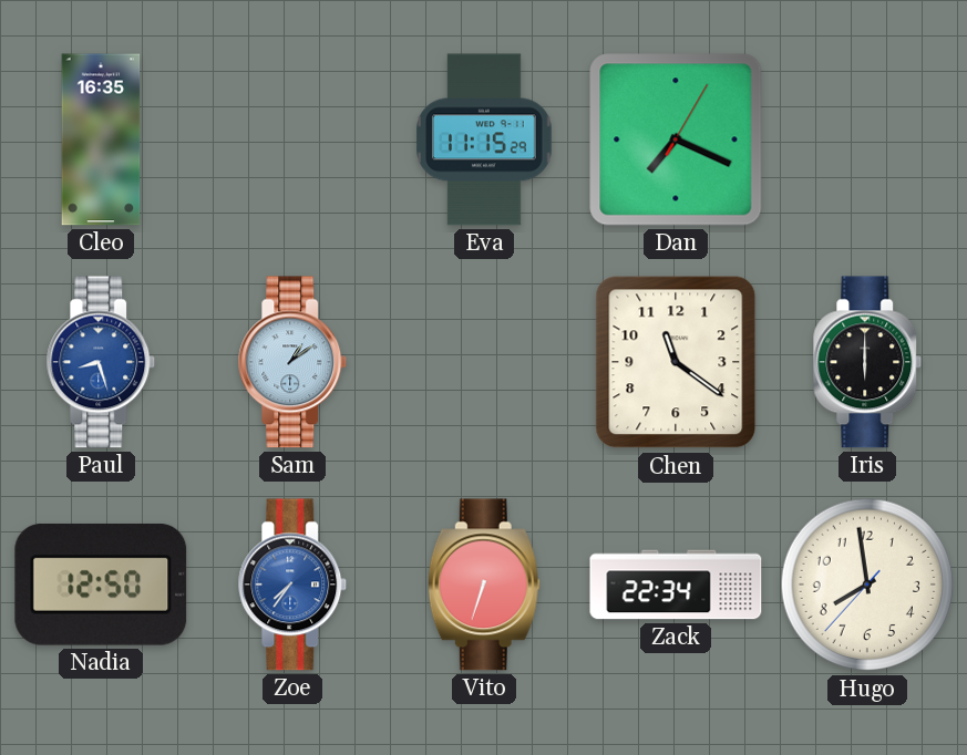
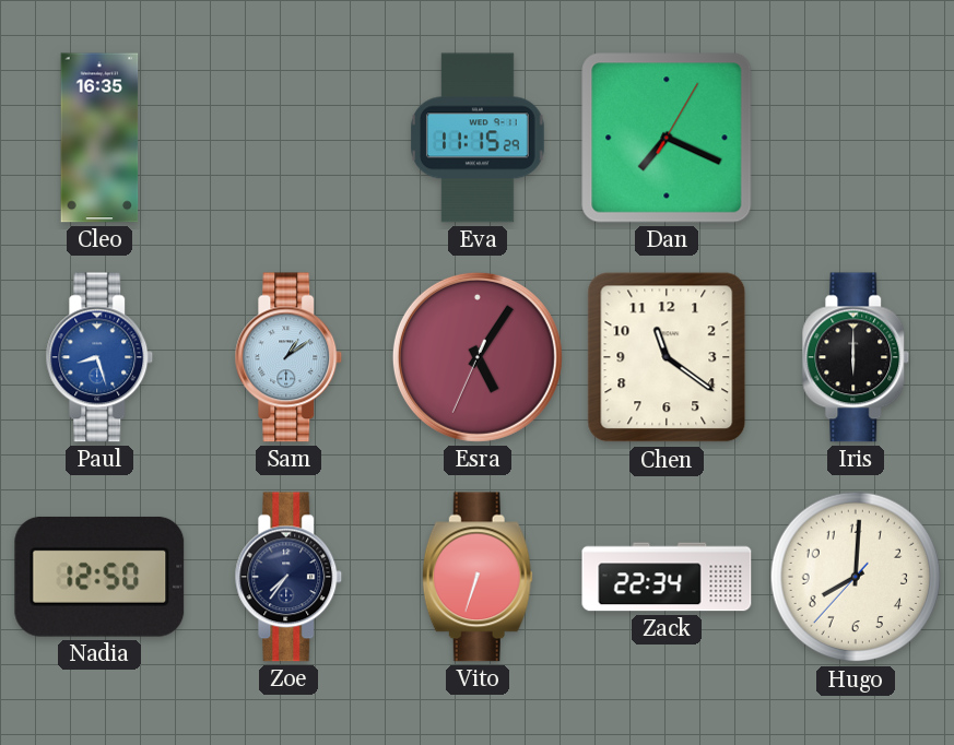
Esra: none -> 5:05 (478, 357)
Zoe dial: blue -> navy (288, 577)
Hugo: 7:58 -> 8:00 (856, 577)
